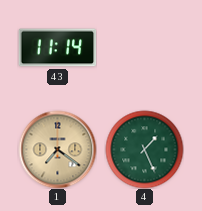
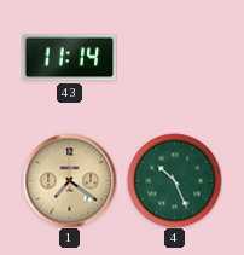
4: 1:26 -> 10:26 (174, 180)
